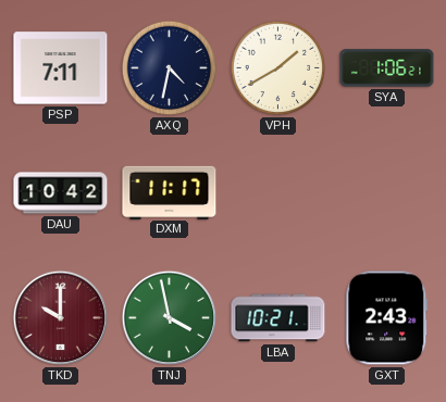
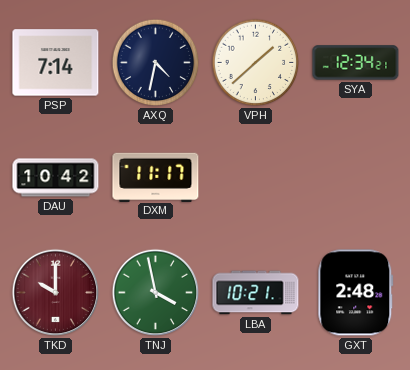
PSP: 7:11 -> 7:14 (56, 63)
VPH: 1:40 -> 1:38 (256, 63)
SYA: 1:06 -> 12:34 (356, 63)
GXT: 2:43 -> 2:48 (356, 293)
